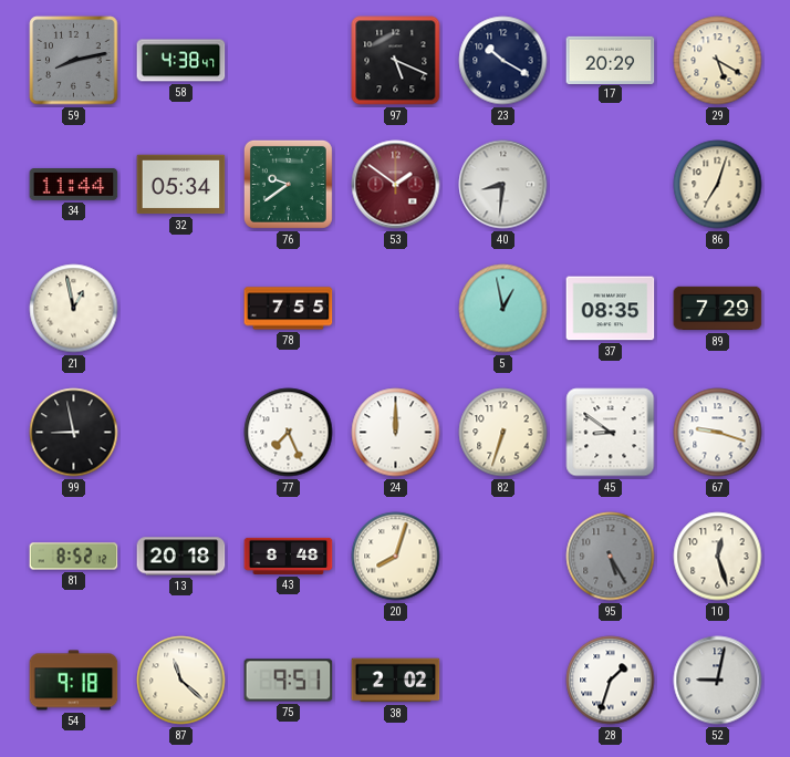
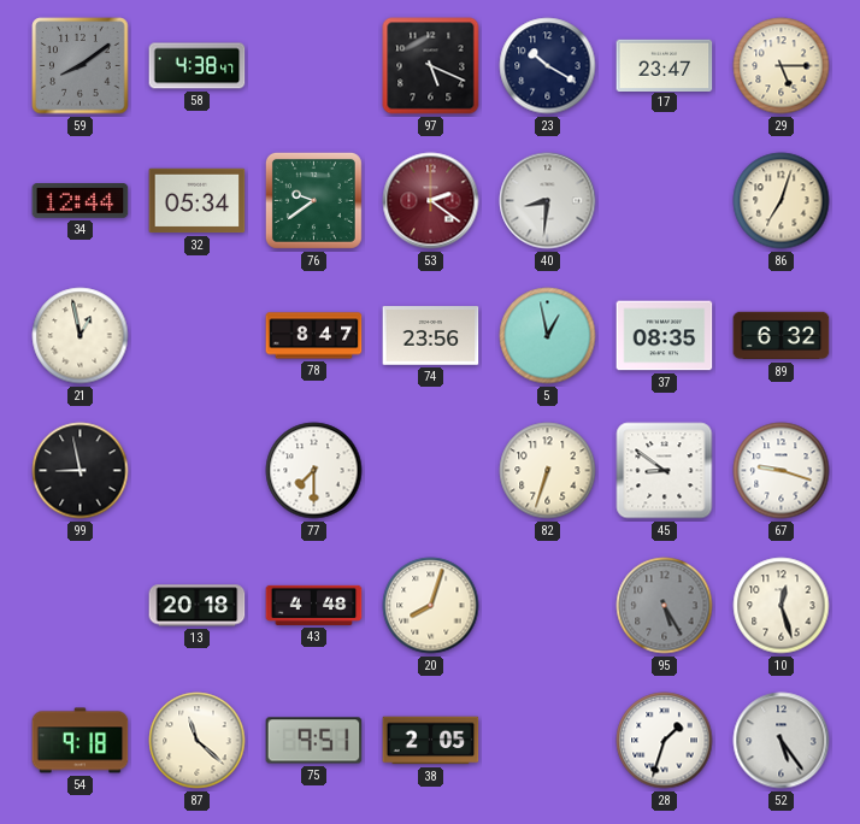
59: 8:13 -> 8:09 (81, 66)
17: 20:29 -> 23:47 (665, 65)
29: 5:20 -> 5:15 (782, 66)
34: 11:44 -> 12:44 (81, 201)
53: 1:51 -> 2:21 (431, 201)
78: 7:55 -> 8:47 (314, 336)
74: none -> 23:56 (431, 336)
89: 7:29 -> 6:32 (782, 336)
77: 7:26 -> 7:30 (314, 471)
24: 12:00 -> none (396, 433)
81: 8:52 -> none (74, 557)
43: 8:48 -> 4:48 (314, 605)
38: 2:02 -> 2:05 (431, 741)
52: 9:02 -> 5:24 (782, 741)
